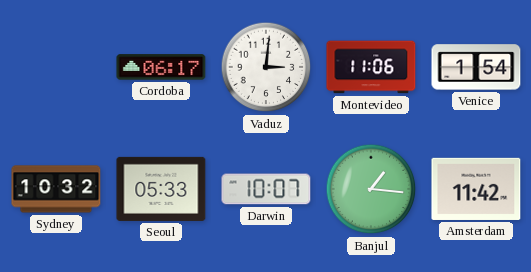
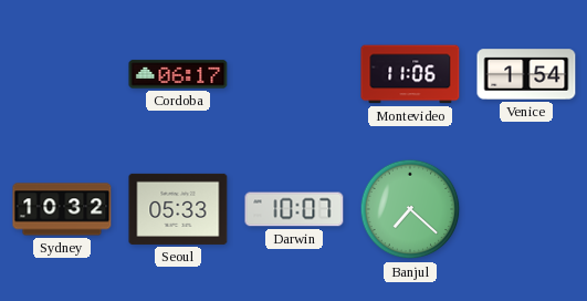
Vaduz: 3:01 -> none (266, 67)
Banjul: 1:16 -> 7:22 (410, 209)
Amsterdam: 11:42 -> none (476, 189)
